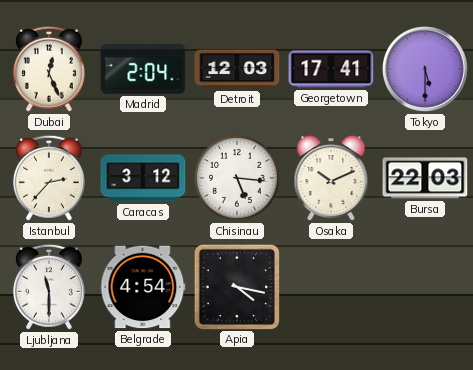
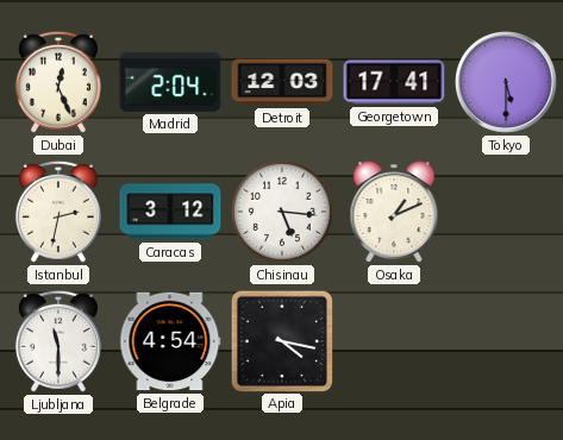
Istanbul: 2:37 -> 2:32 (58, 212)
Osaka: 10:11 -> 1:11 (394, 212)
Bursa: 22:03 -> none (425, 178)
